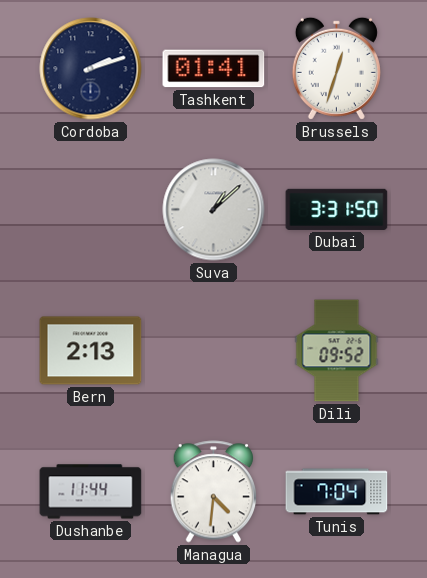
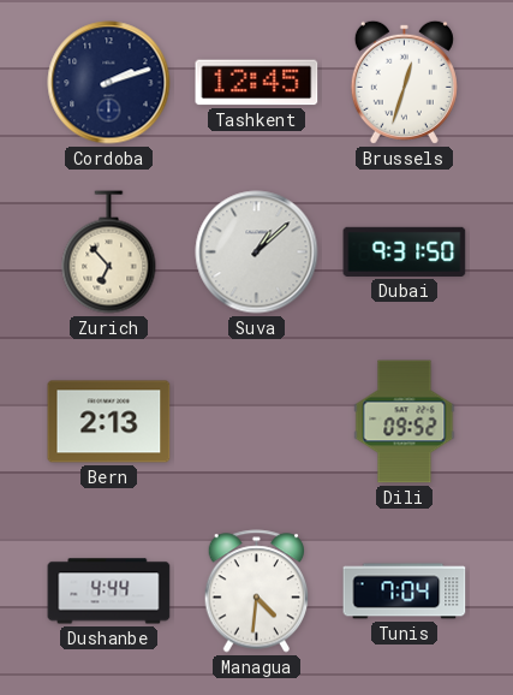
Tashkent: 01:41 -> 12:45 (257, 83)
Zurich: none -> 6:53 (109, 253)
Dubai: 3:31 -> 9:31 (405, 251)
Dushanbe: 11:44 -> 4:44 (109, 592)
